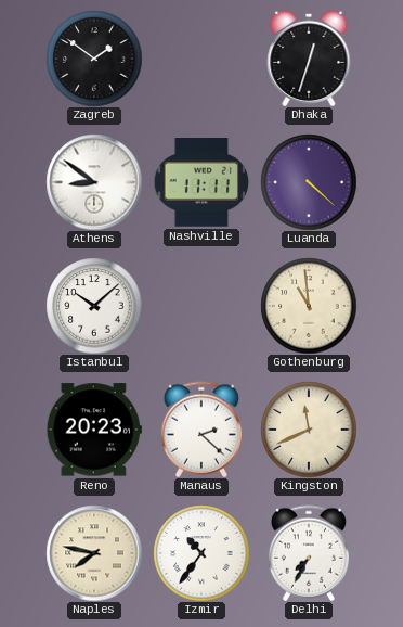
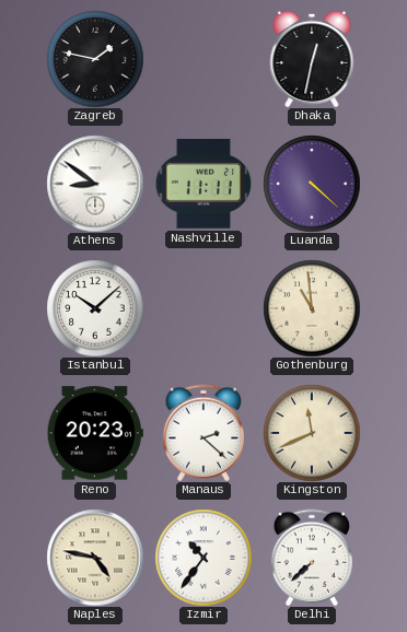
Zagreb: 1:51 -> 1:47 (95, 59)
Dhaka: 12:33 -> 12:32 (312, 58)
Naples: 7:47 -> 4:47 (95, 558)
Delhi: 7:35 -> 7:38 (312, 558)
